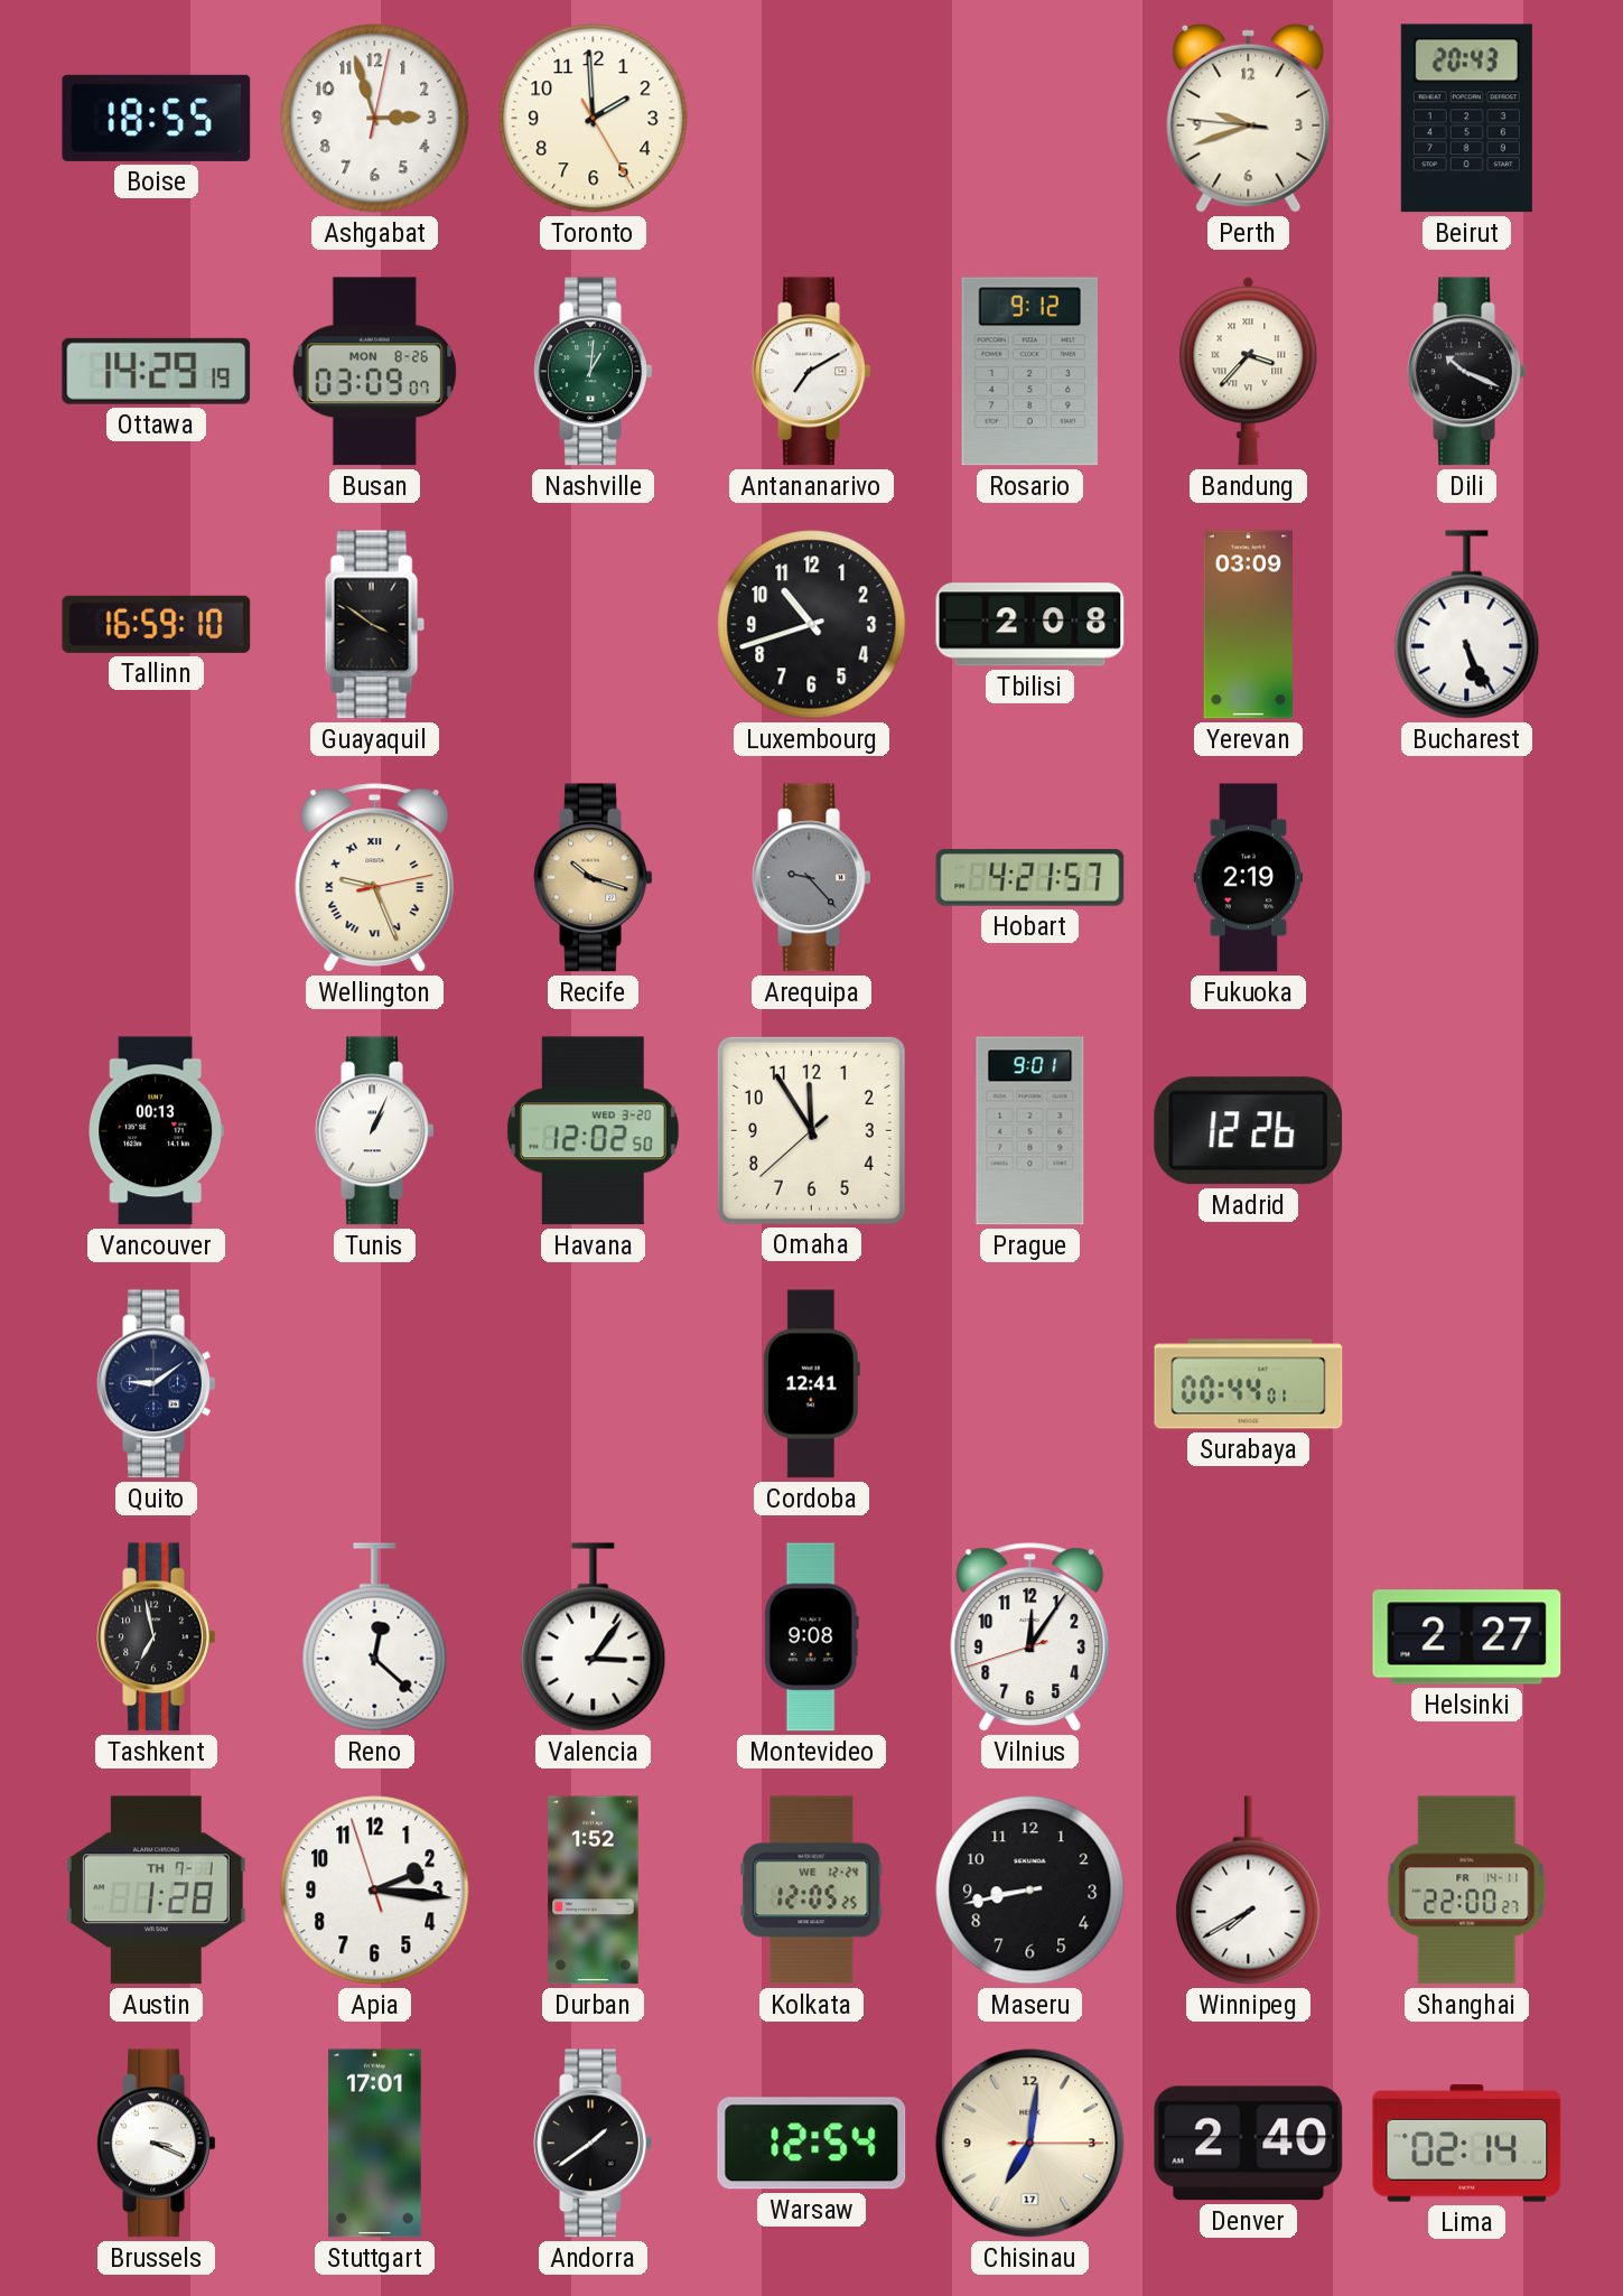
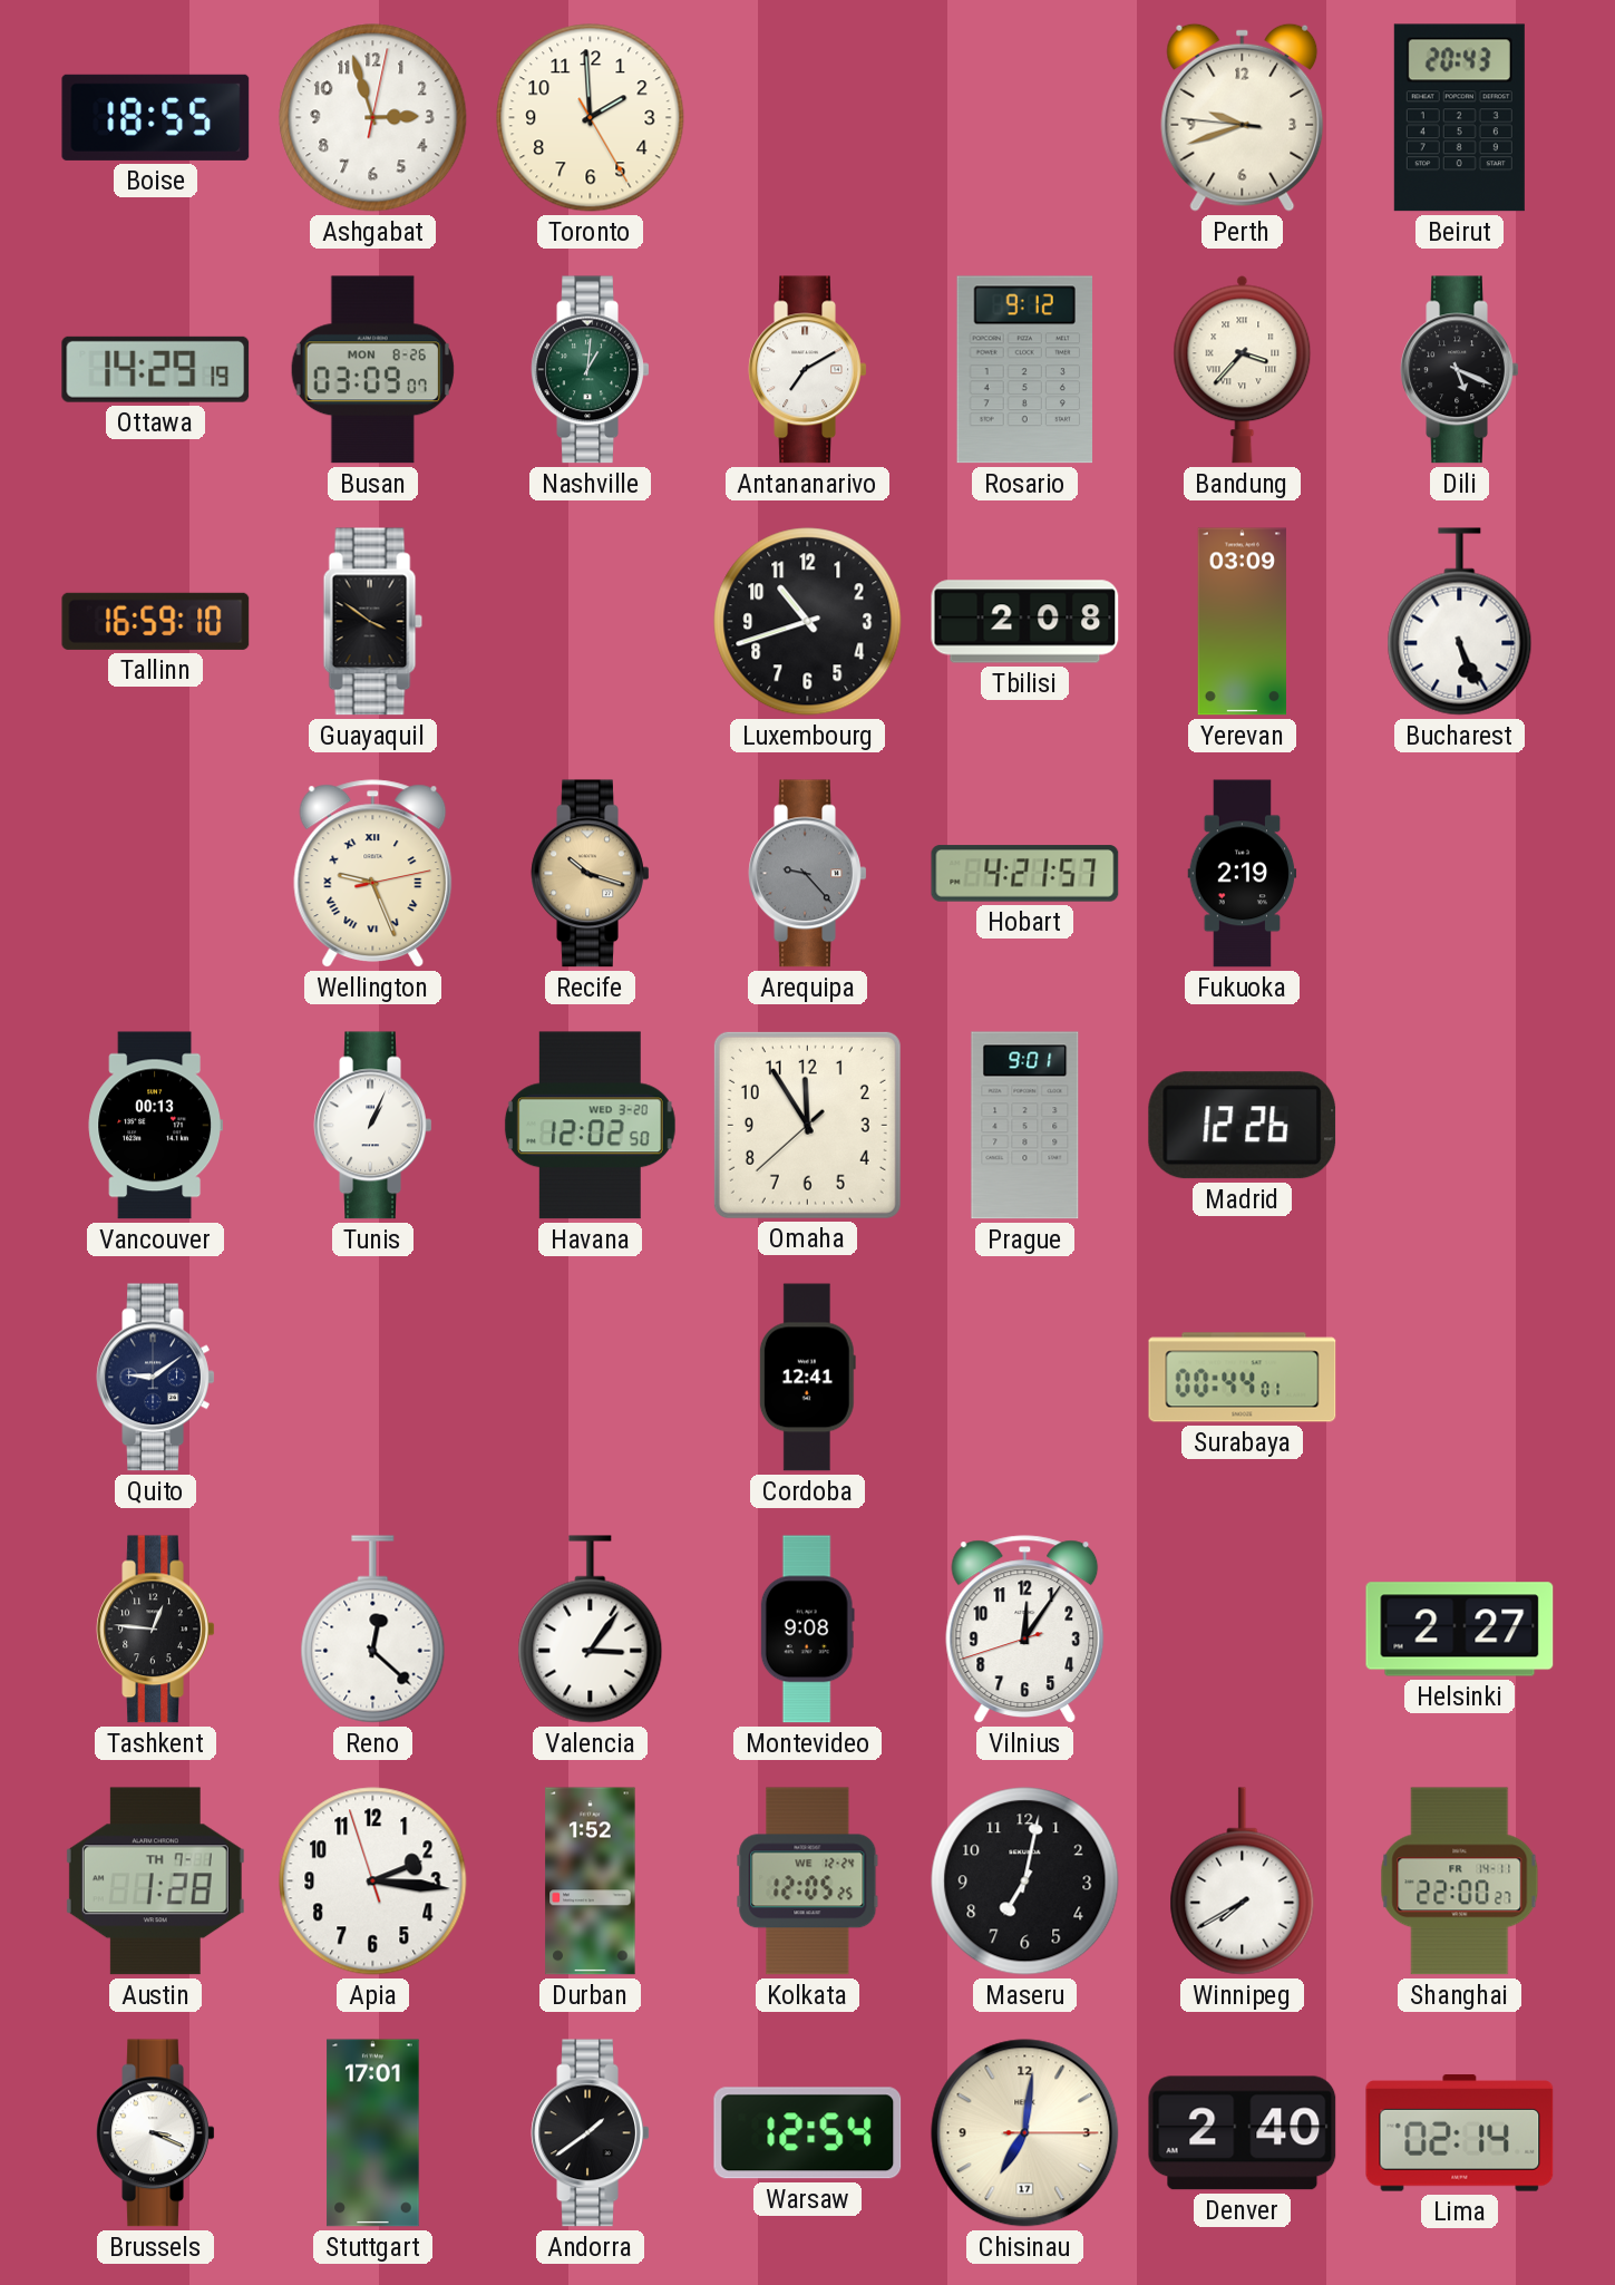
Dili: 10:19 -> 5:19 (1460, 370)
Tashkent: 6:58 -> 12:46 (156, 1630)
Maseru: 8:43 -> 7:02 (1025, 1882)
